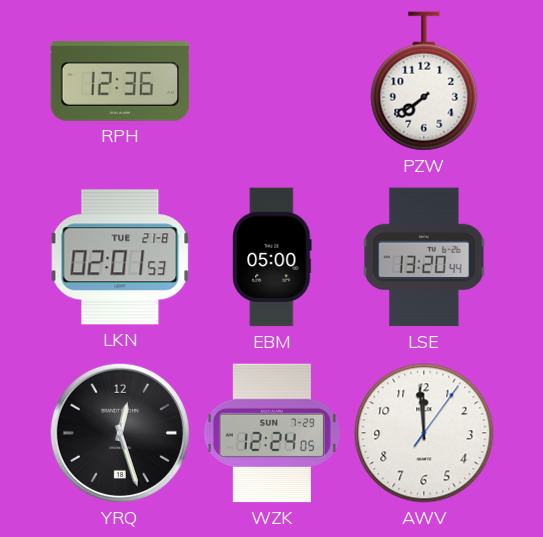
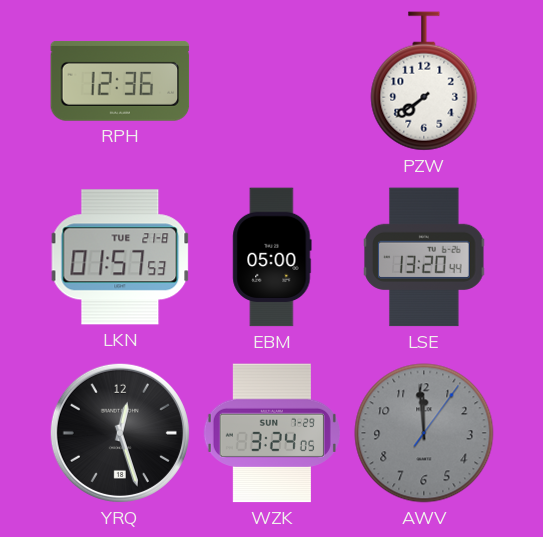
LKN: 02:01 -> 01:57 (120, 257)
WZK: 12:24 -> 3:24 (272, 433)
AWV dial: white -> grey (424, 433)
